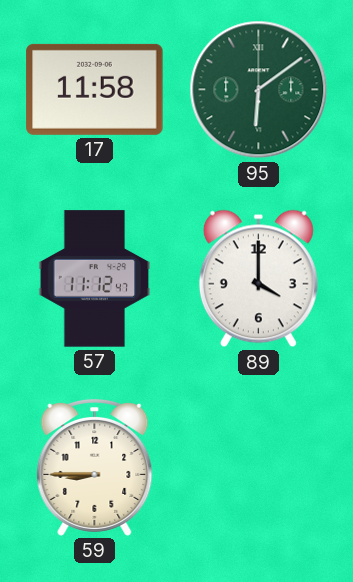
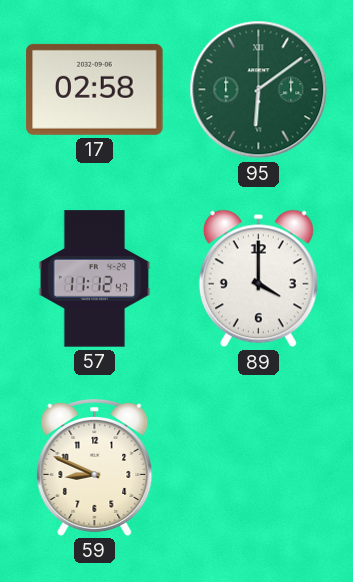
17: 11:58 -> 02:58 (95, 89)
59: 8:45 -> 8:49 (95, 467)
